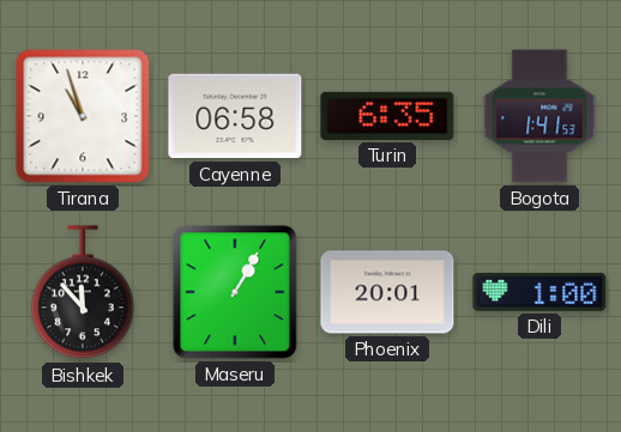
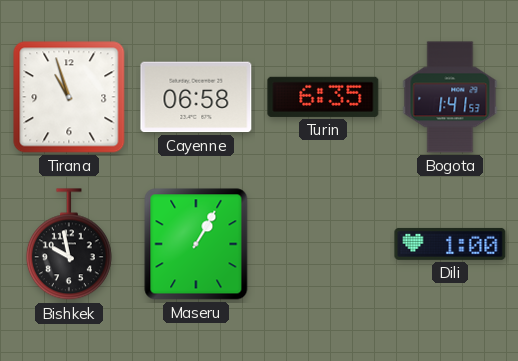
Bishkek: 11:53 -> 9:58 (69, 245)
Phoenix: 20:01 -> none (387, 292)
